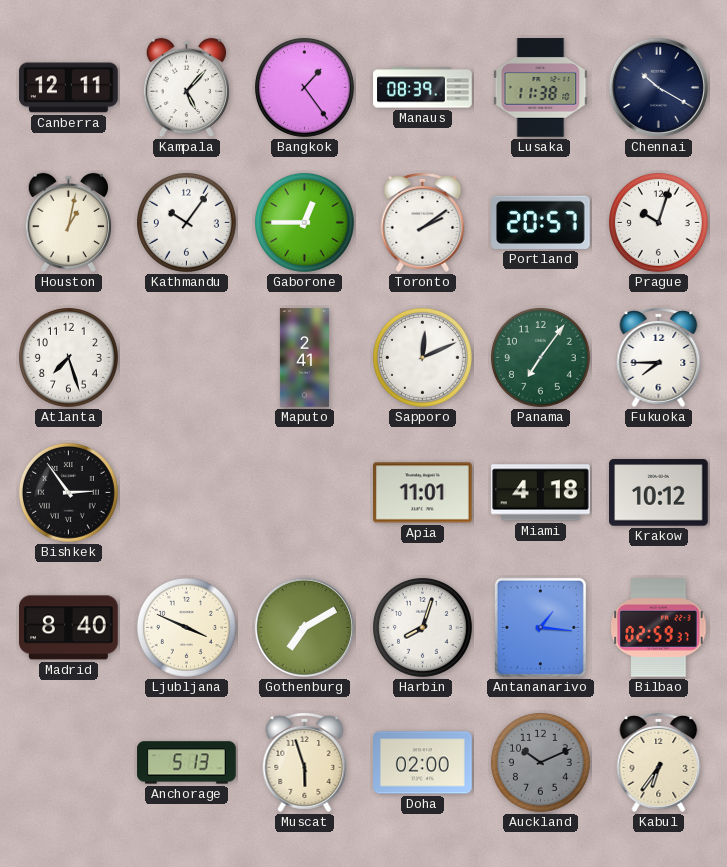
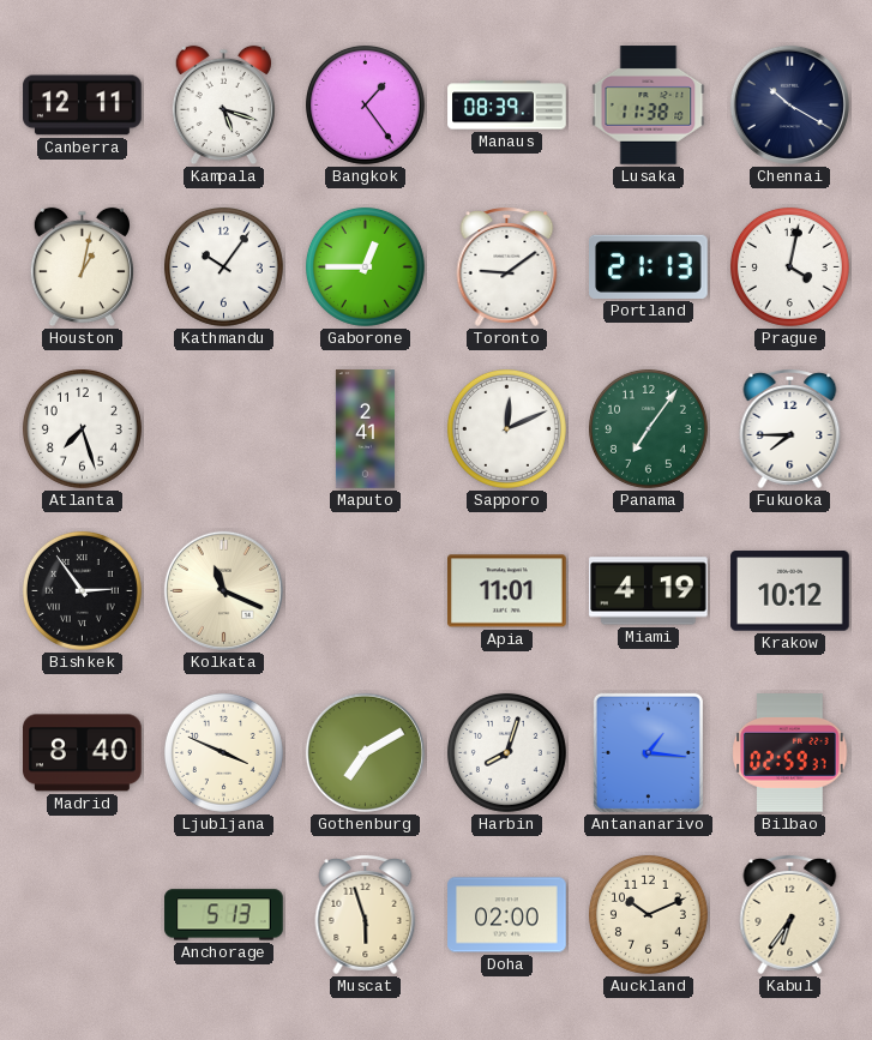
Kampala: 5:07 -> 5:18 (223, 106)
Toronto: 2:09 -> 9:09 (507, 266)
Portland: 20:57 -> 21:13 (649, 266)
Prague: 10:03 -> 4:02 (789, 266)
Kolkata: none -> 11:19 (223, 590)
Miami: 4:18 -> 4:19 (649, 591)
Auckland dial: grey -> cream (648, 914)
